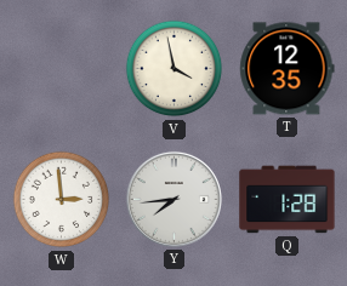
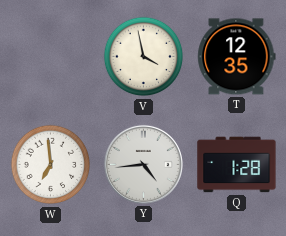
W: 2:59 -> 6:59 (51, 165)
Y: 7:44 -> 4:44 (143, 164)
